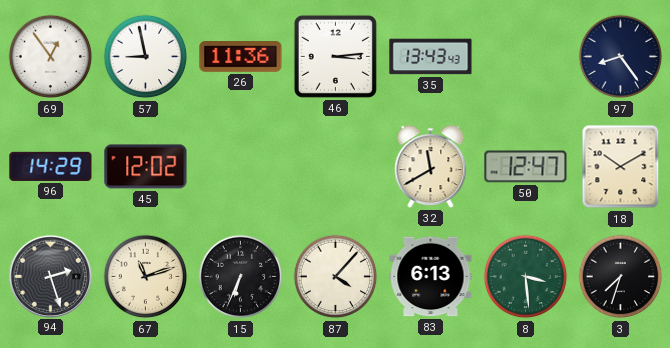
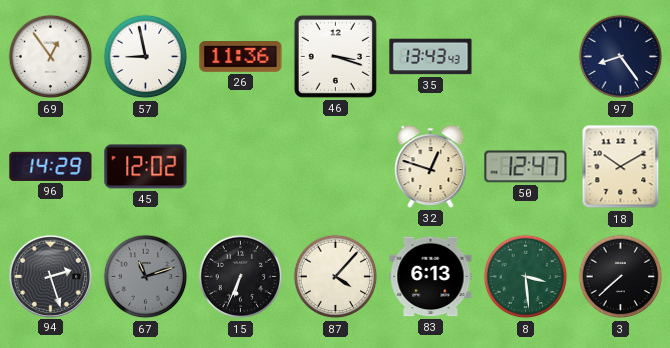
46: 3:14 -> 3:18 (335, 56)
32: 11:40 -> 12:48 (431, 167)
67 dial: cream -> grey (146, 277)
3: 7:33 -> 7:38 (621, 277)
